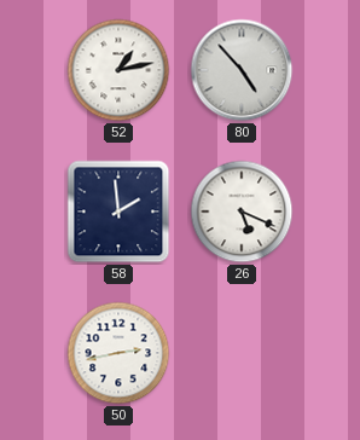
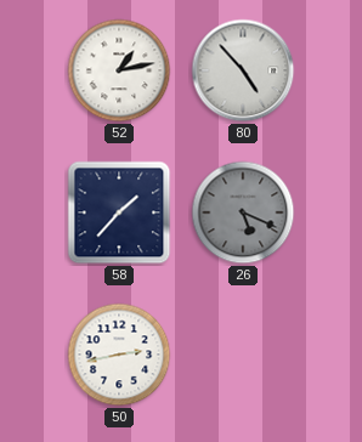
58: 1:59 -> 1:37 (119, 212)
26 dial: white -> grey (243, 212)
